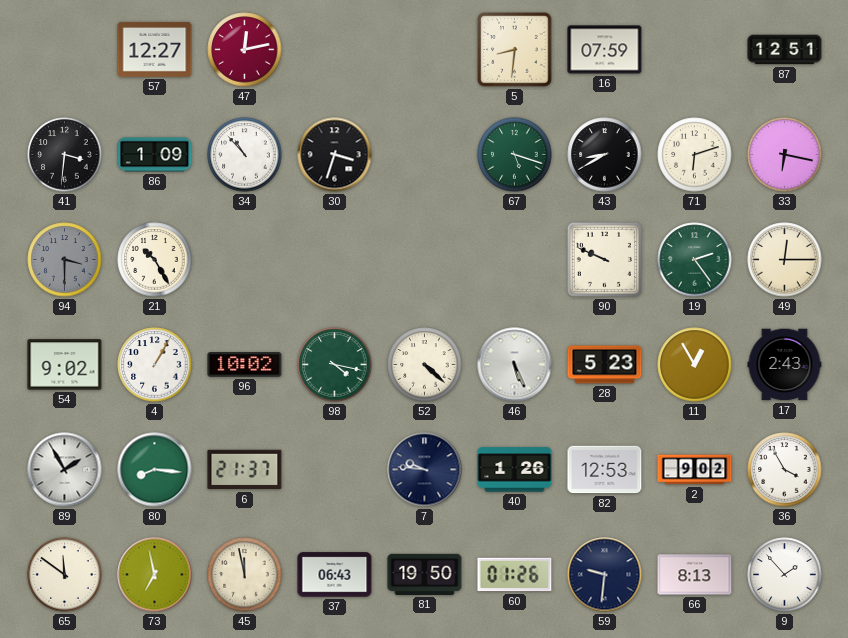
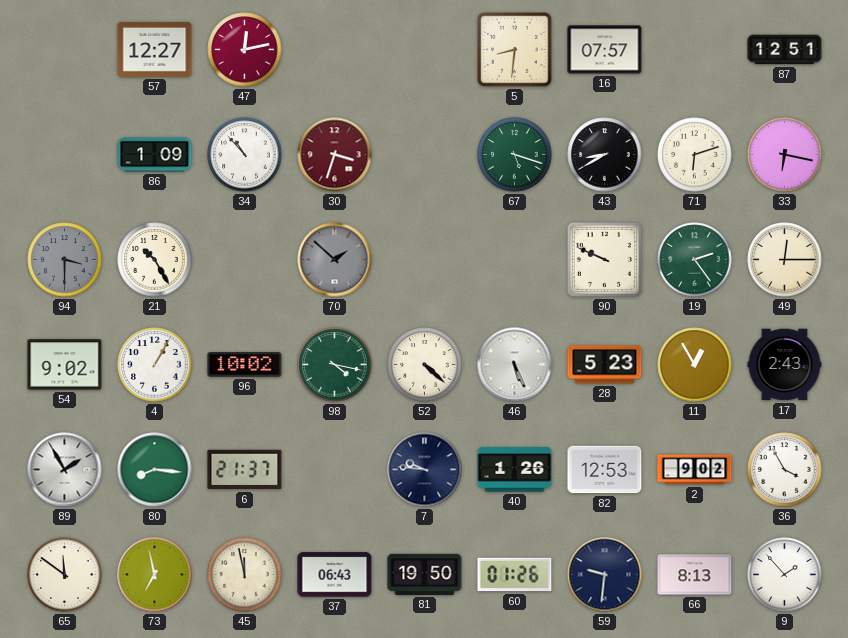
16: 07:59 -> 07:57 (605, 50)
41: 3:31 -> none (65, 155)
30 dial: black -> burgundy (335, 155)
70: none -> 1:52 (335, 260)
